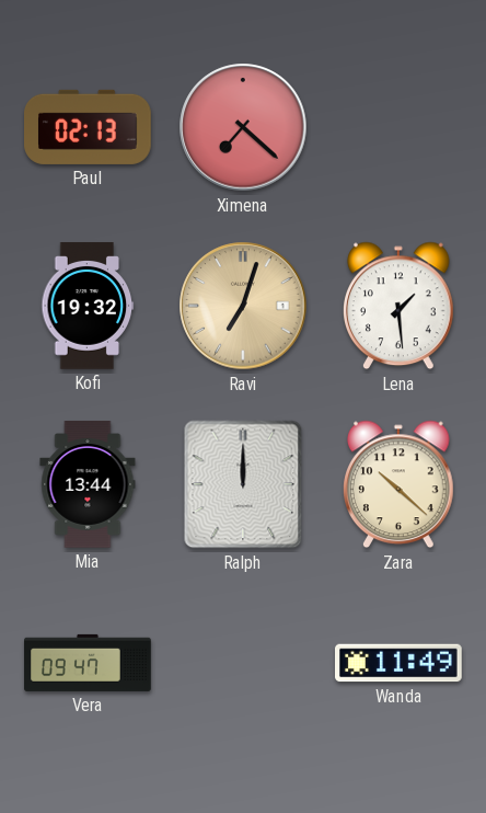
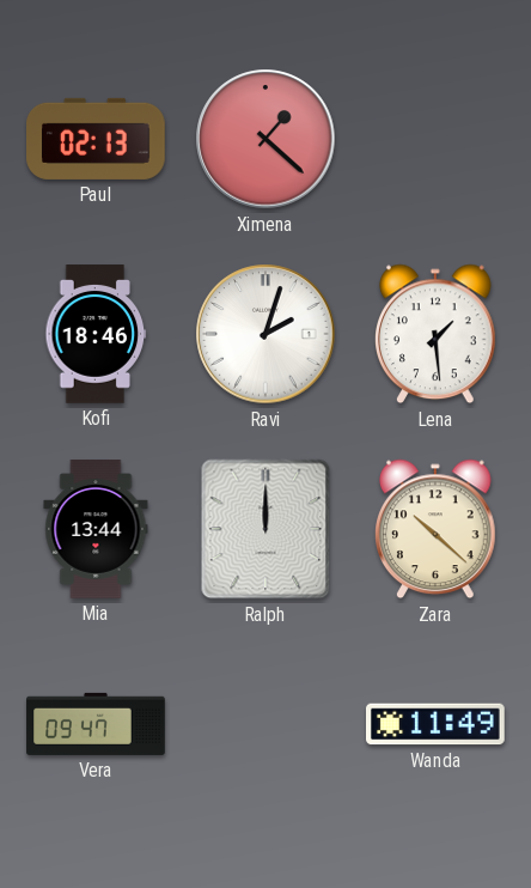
Ximena: 7:22 -> 1:22 (265, 139)
Kofi: 19:32 -> 18:46 (96, 334)
Ravi: 7:03 -> 2:03 (265, 334)
Ravi dial: champagne -> white (265, 334)
